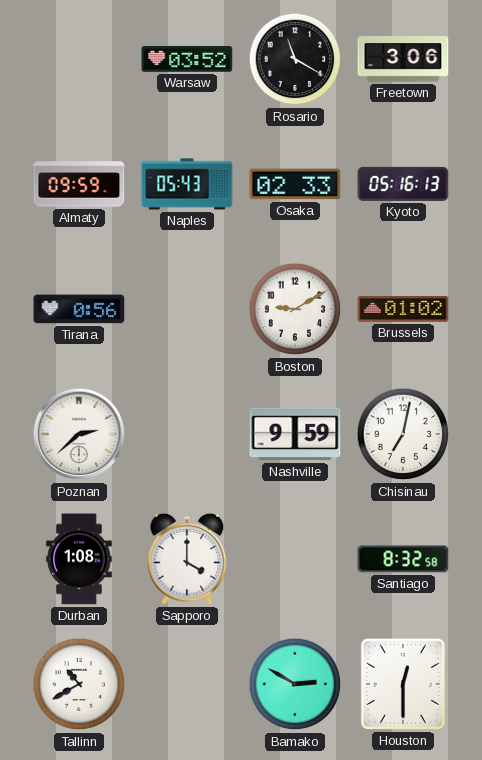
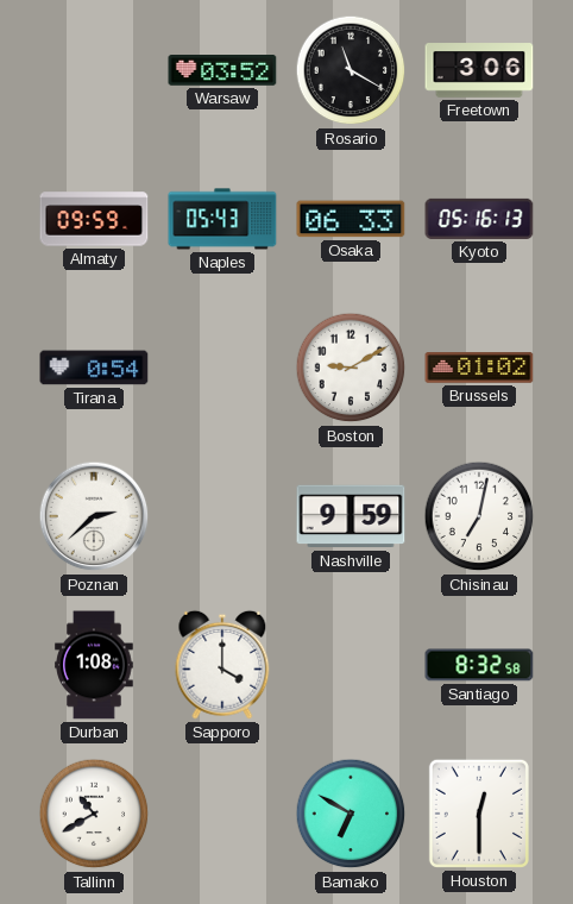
Osaka: 02:33 -> 06:33 (351, 219)
Tirana: 0:56 -> 0:54 (94, 368)
Bamako: 2:50 -> 6:50 (351, 814)
